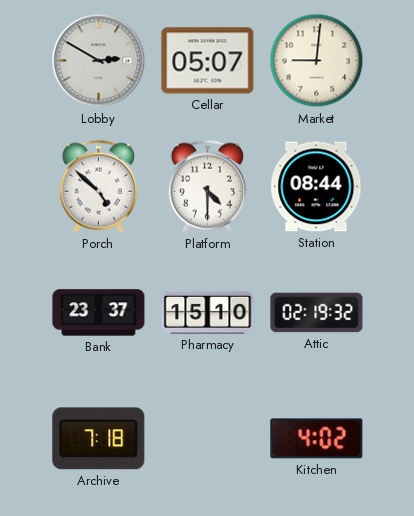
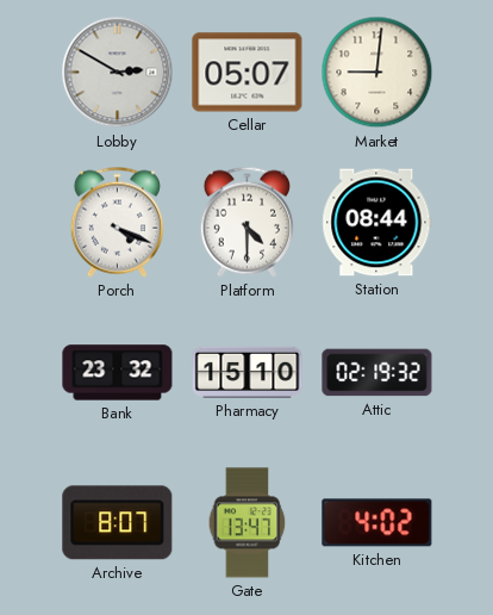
Porch: 4:52 -> 4:19 (117, 222)
Bank: 23:37 -> 23:32 (118, 373)
Archive: 7:18 -> 8:07 (118, 523)
Gate: none -> 13:47 (248, 523)
